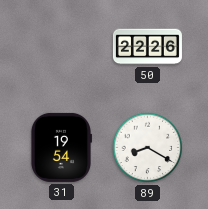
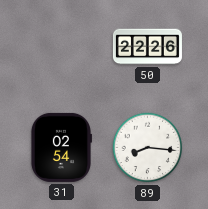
31: 19:54 -> 02:54 (61, 147)
89: 8:20 -> 8:16 (148, 148)
